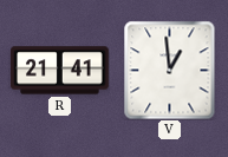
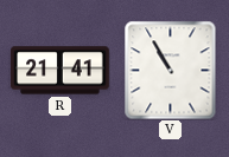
V: 12:59 -> 10:55 (171, 70)
